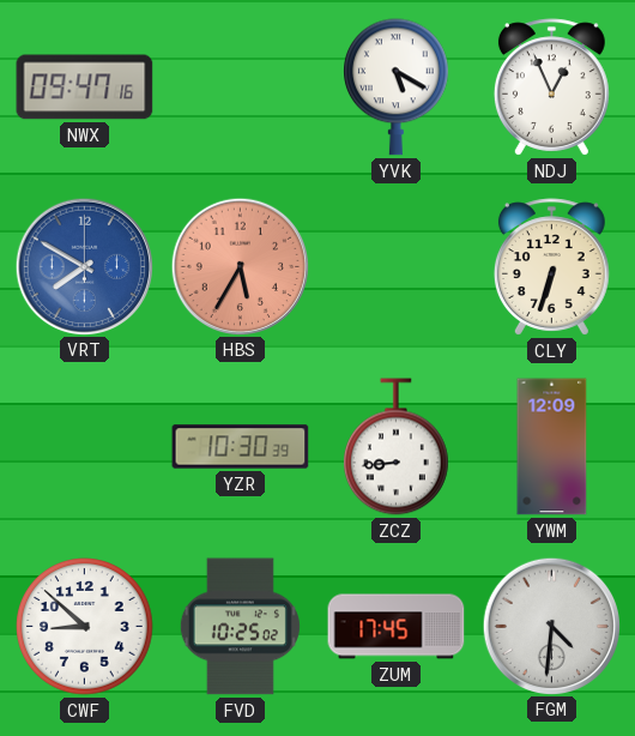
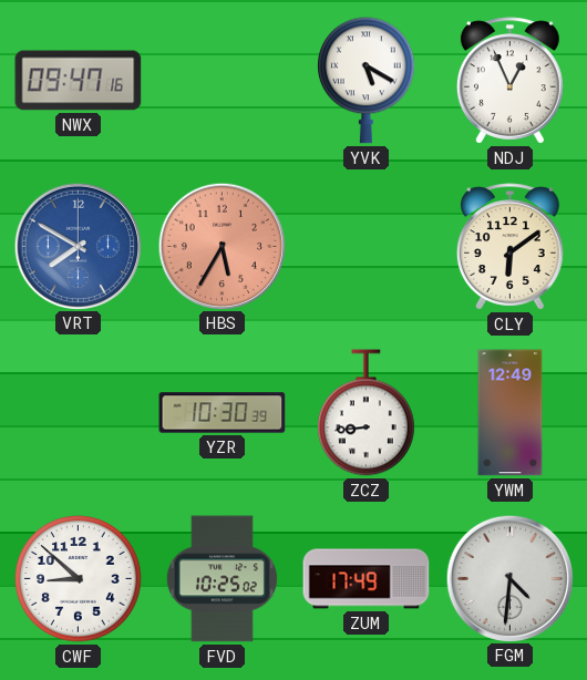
CLY: 6:33 -> 6:09 (509, 247)
YWM: 12:09 -> 12:49 (511, 413)
ZUM: 17:45 -> 17:49 (367, 579)
